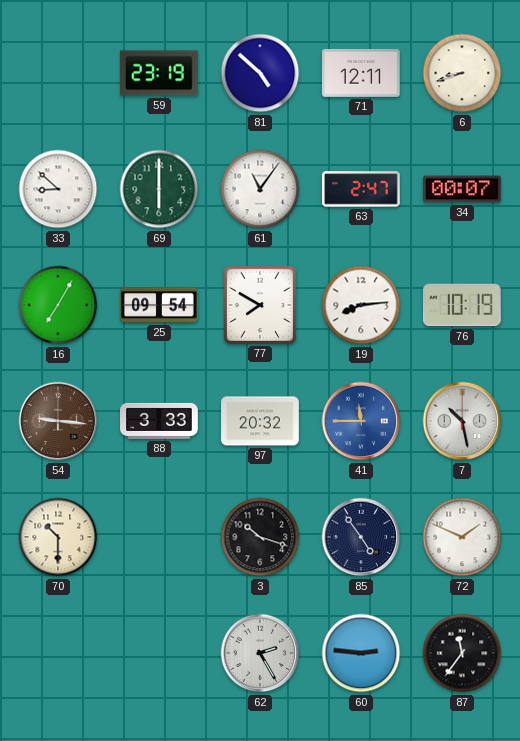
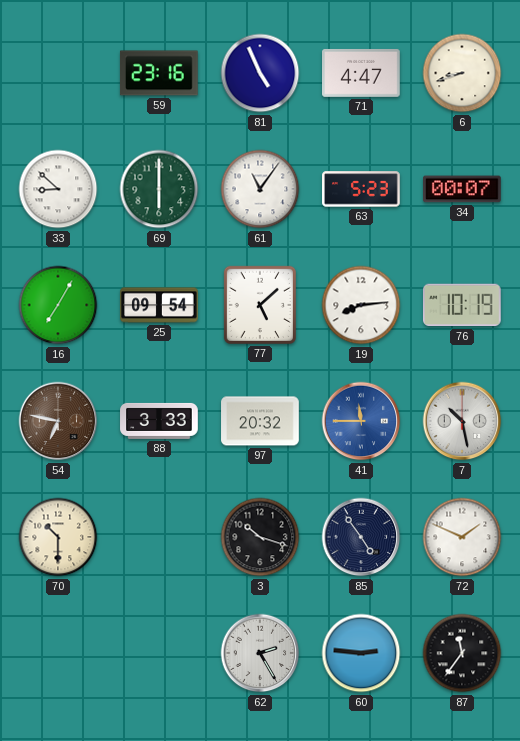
59: 23:19 -> 23:16 (159, 73)
81: 4:52 -> 4:56 (260, 73)
71: 12:11 -> 4:47 (361, 73)
63: 2:47 -> 5:23 (361, 189)
77: 7:50 -> 5:08 (260, 305)
54: 9:16 -> 6:47 (58, 421)
